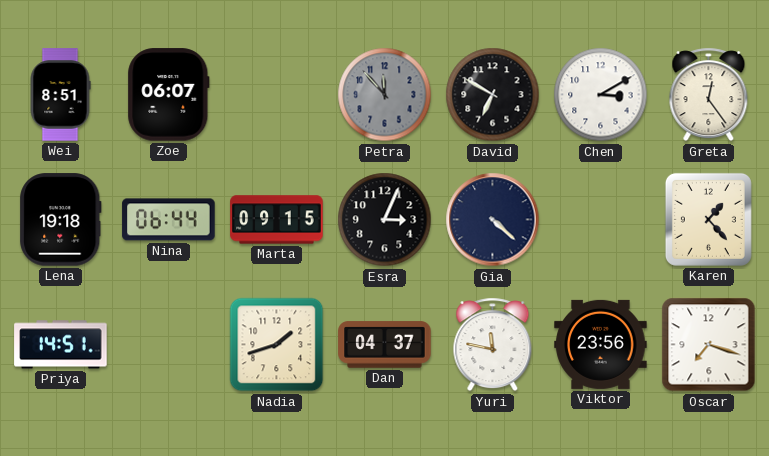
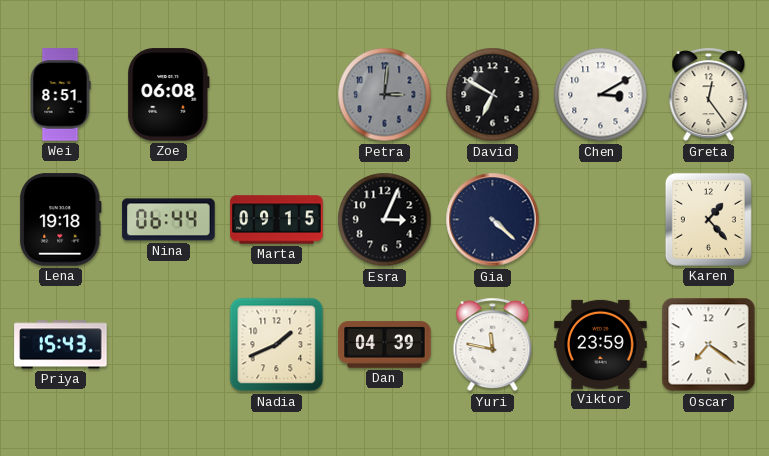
Zoe: 06:07 -> 06:08 (169, 95)
Petra: 11:53 -> 3:01 (385, 95)
Priya: 14:51 -> 15:43 (61, 345)
Nadia: 1:42 -> 1:41 (277, 345)
Dan: 04:37 -> 04:39 (385, 345)
Viktor: 23:56 -> 23:59 (601, 344)
Oscar: 7:18 -> 7:21 (709, 345)
